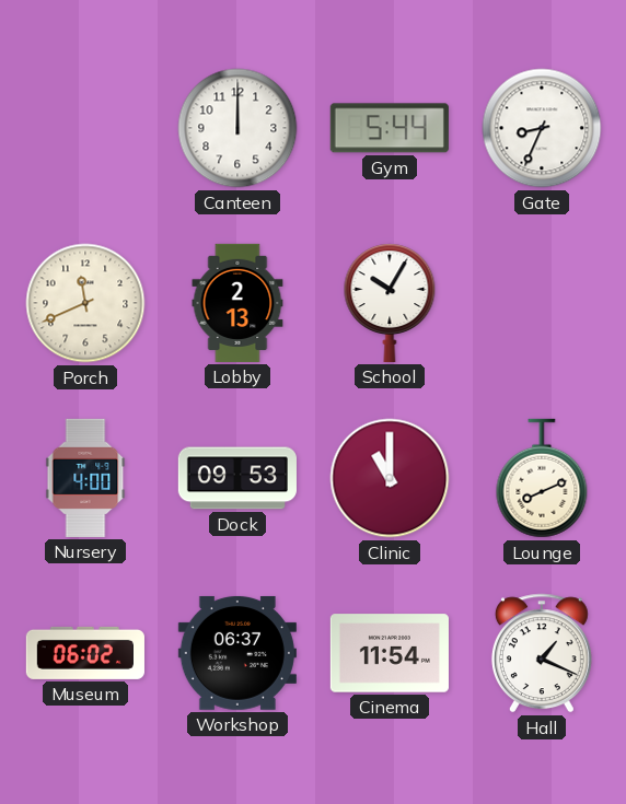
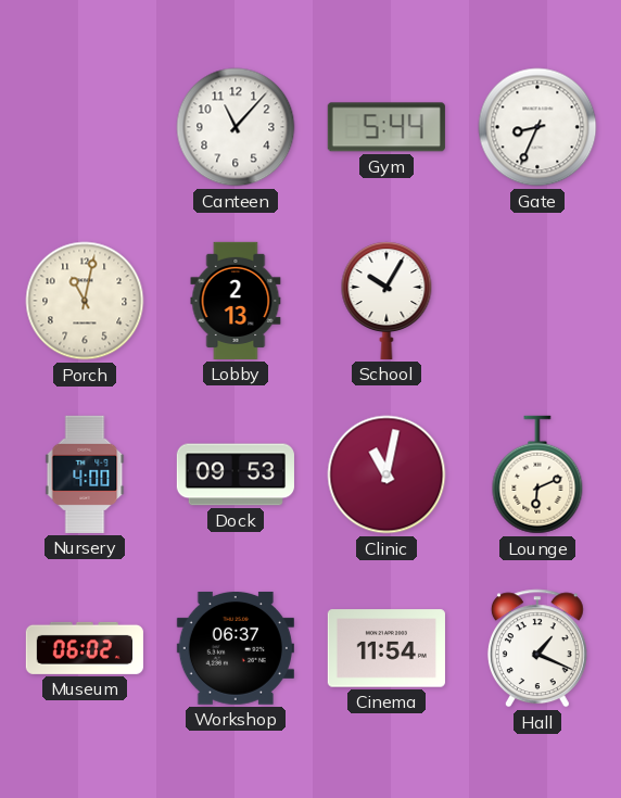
Canteen: 12:00 -> 11:07 (236, 127)
Porch: 11:41 -> 11:02 (85, 301)
Clinic: 11:00 -> 11:02 (386, 474)
Lounge: 8:11 -> 6:11 (537, 474)
